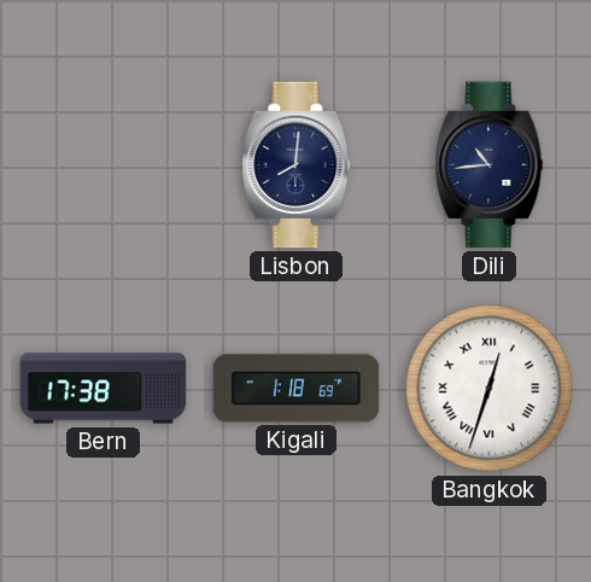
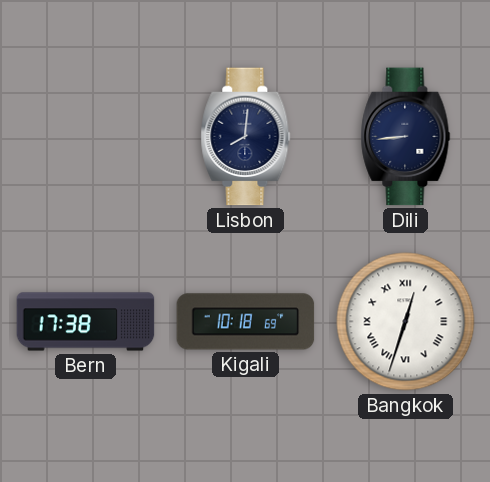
Dili: 10:44 -> 8:44 (406, 137)
Kigali: 1:18 -> 10:18 (246, 322)
